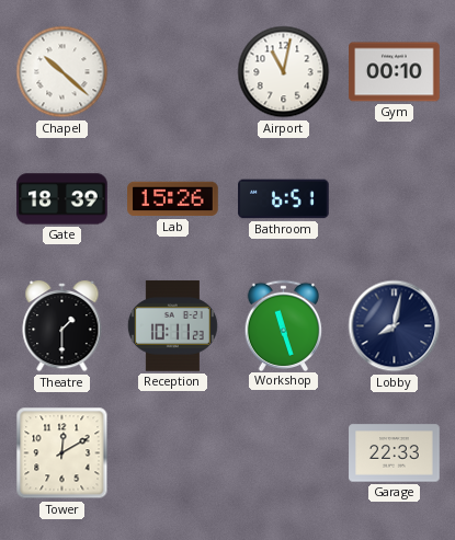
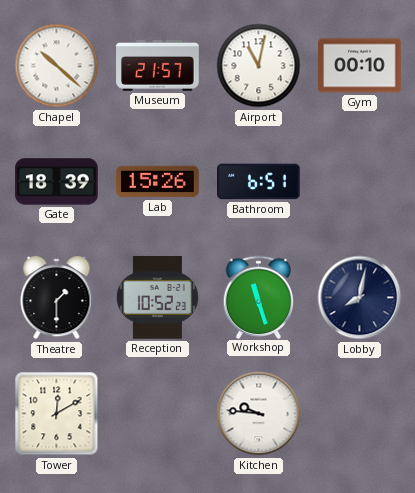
Museum: none -> 21:57 (158, 65)
Reception: 10:11 -> 10:52 (157, 298)
Kitchen: none -> 9:46 (259, 414)
Garage: 22:33 -> none (395, 453)
